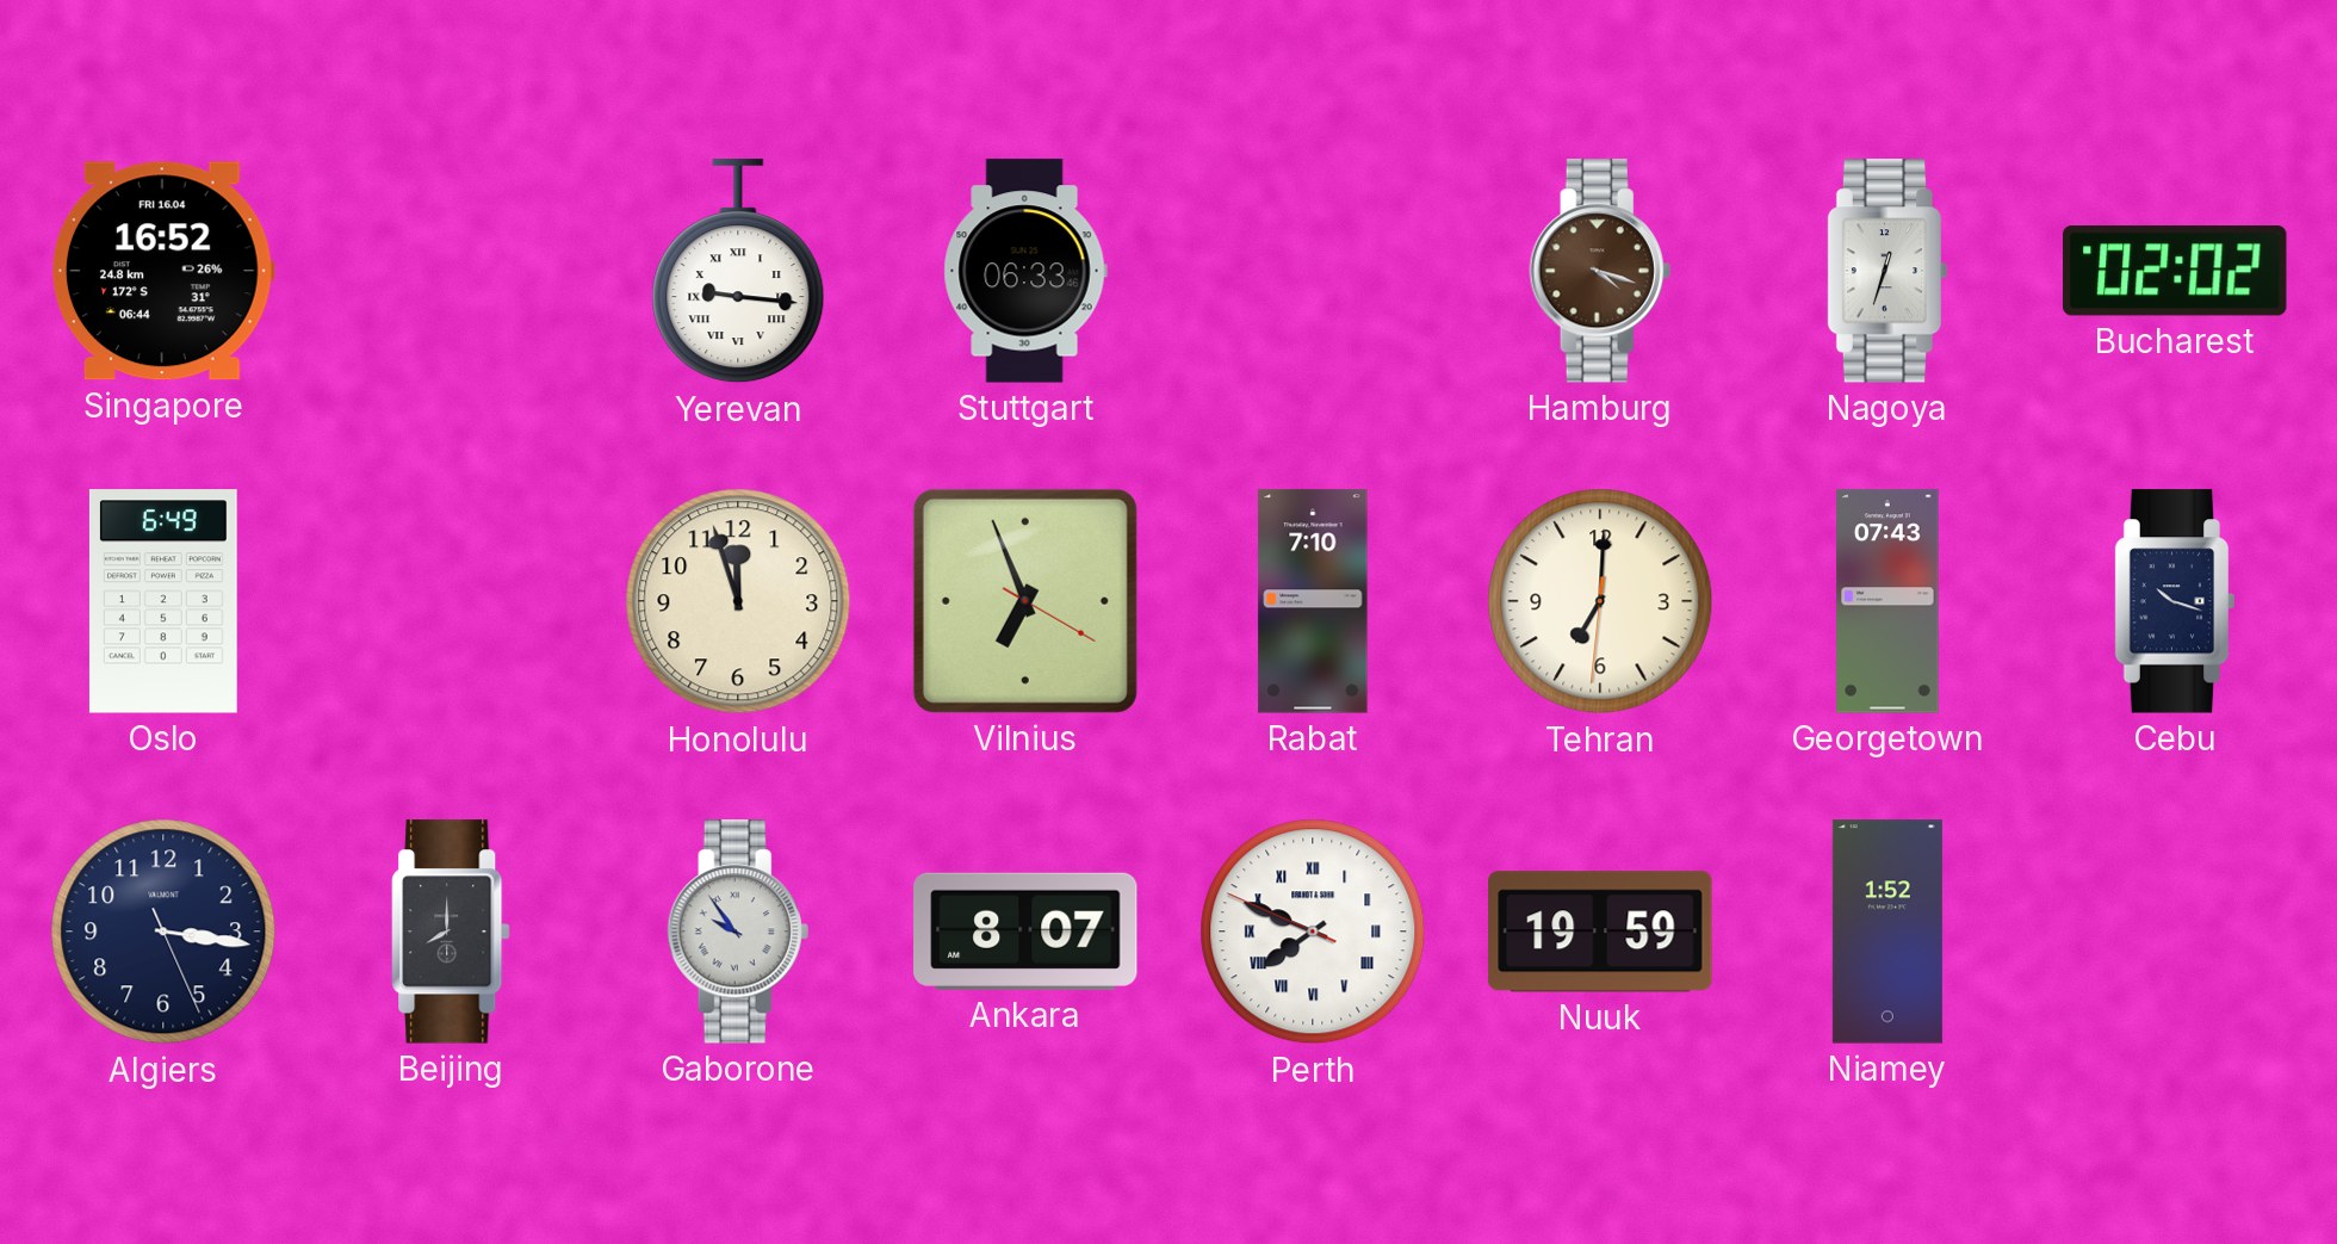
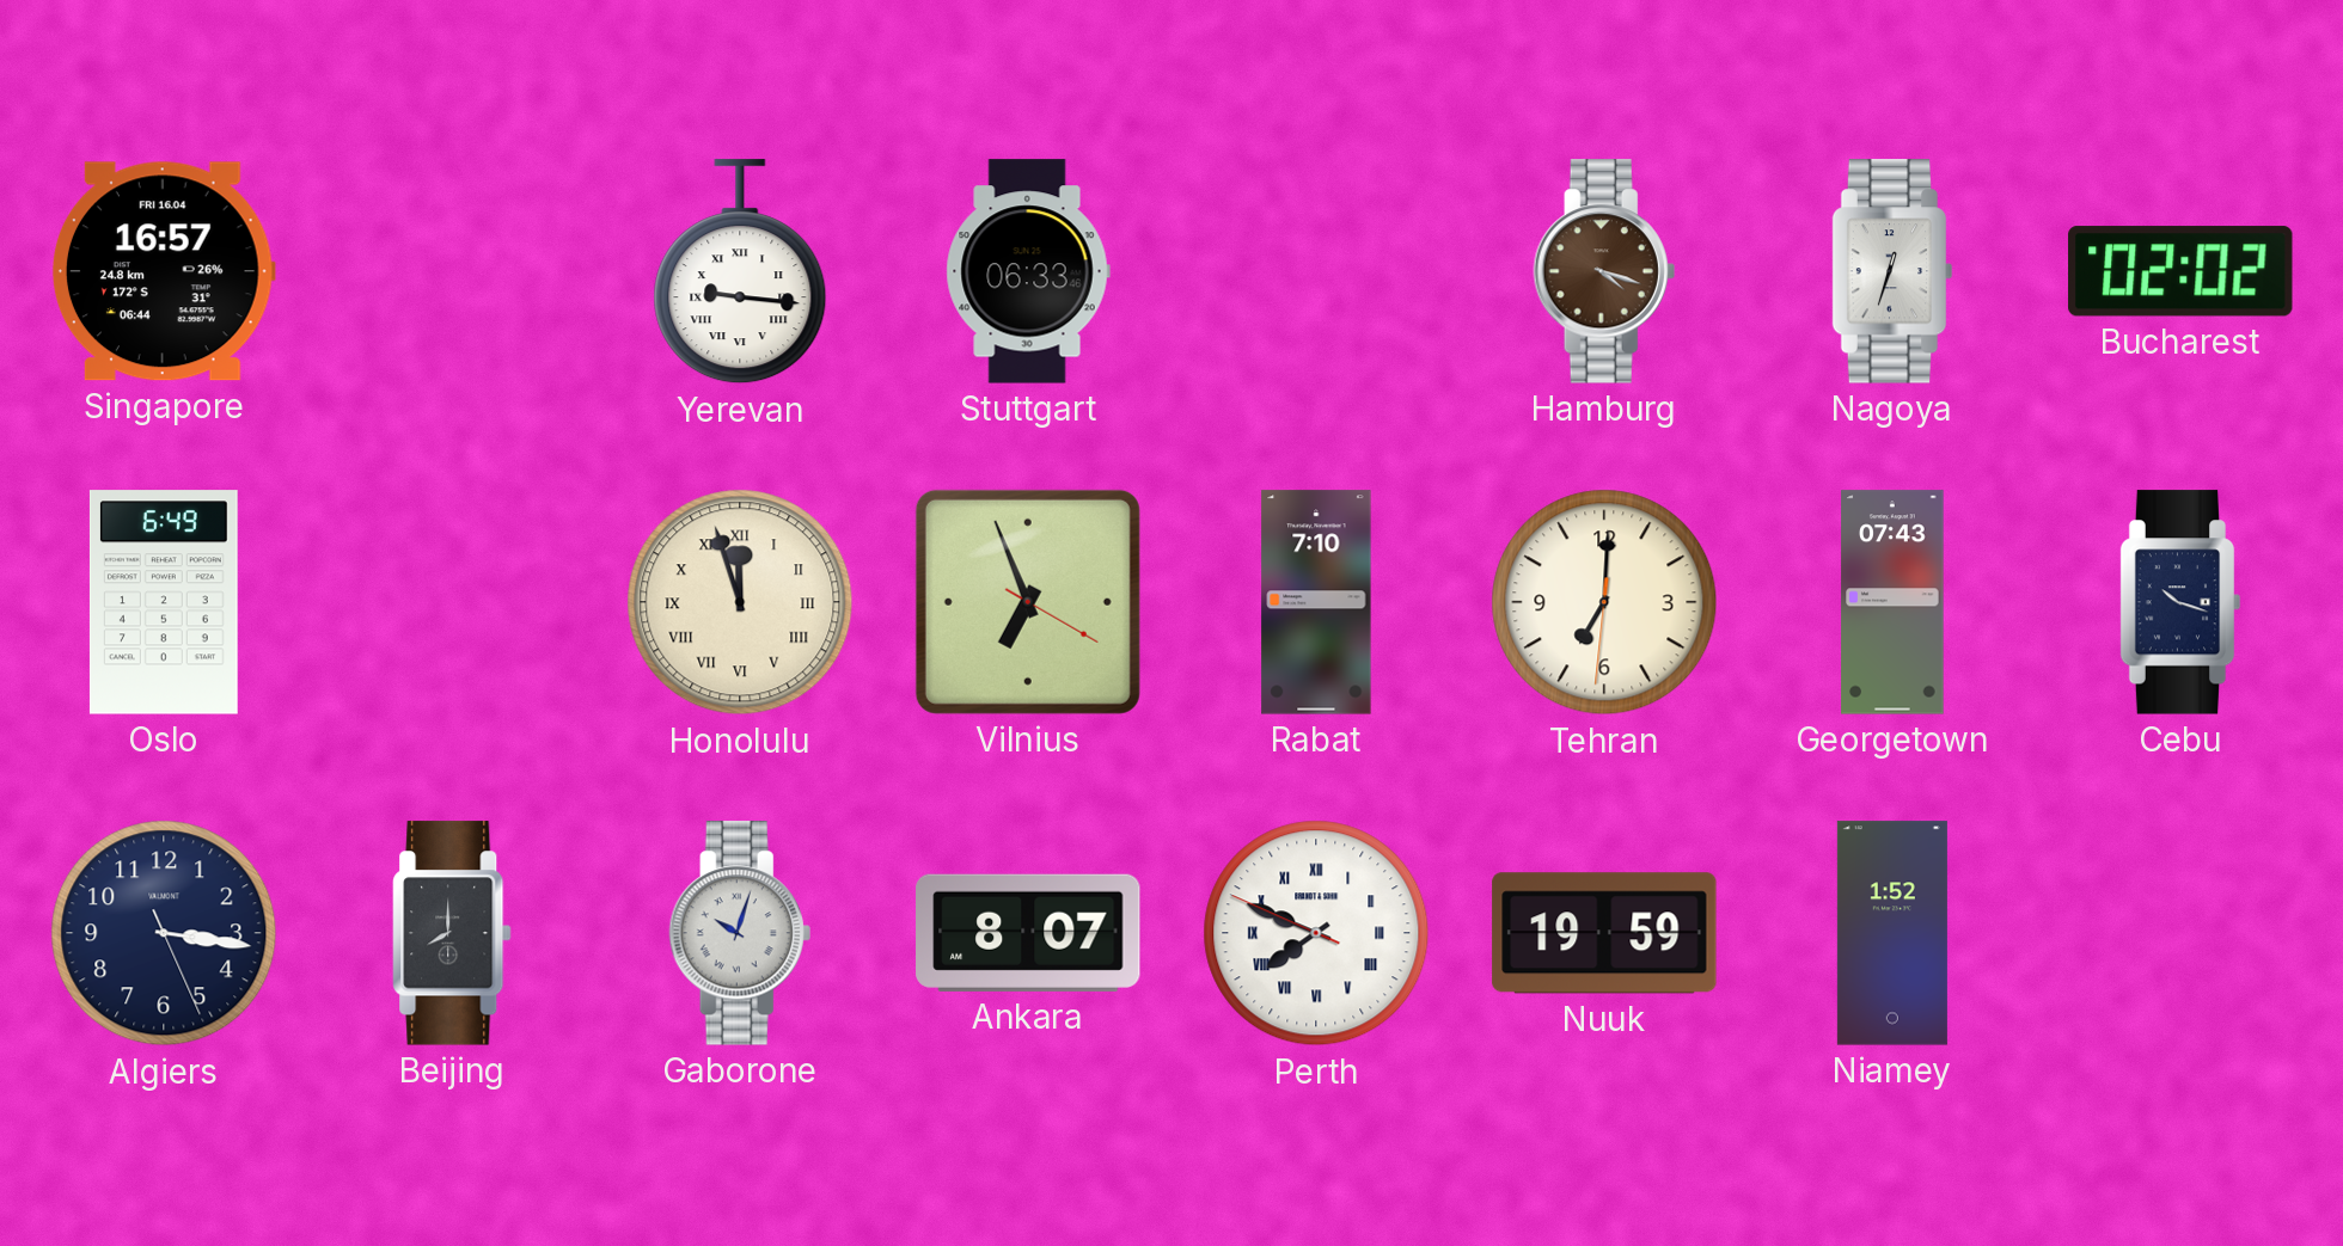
Singapore: 16:52 -> 16:57 (164, 271)
Honolulu numerals: Arabic -> Roman (740, 602)
Gaborone: 9:54 -> 10:03 (740, 933)
